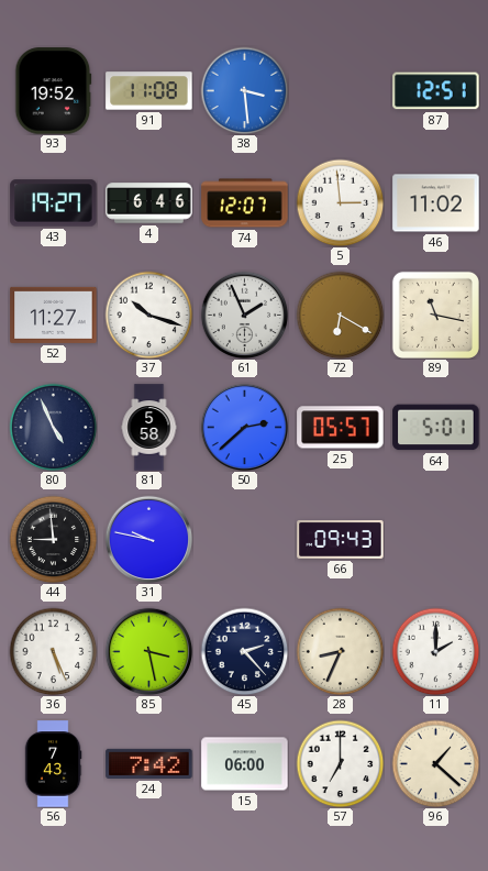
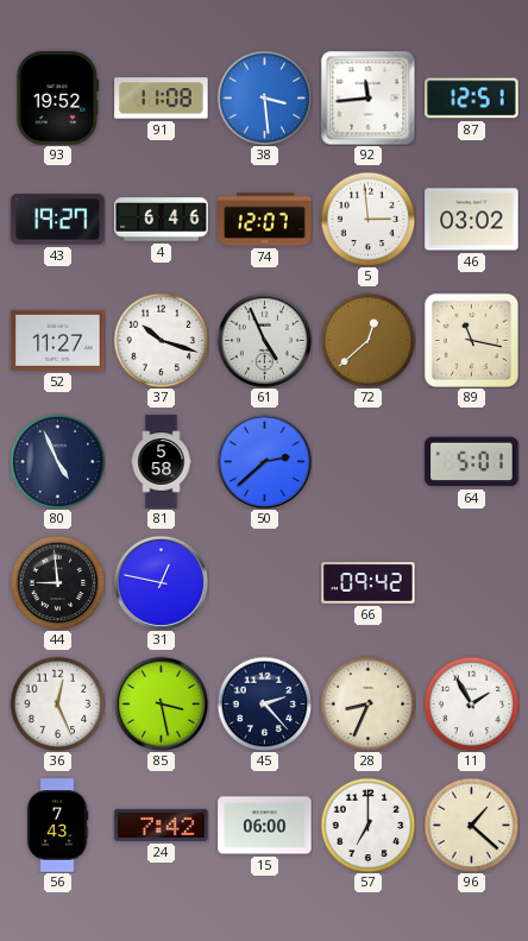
92: none -> 11:44 (367, 97)
46: 11:02 -> 03:02 (472, 220)
61: 1:56 -> 4:56 (264, 340)
72: 6:20 -> 12:38 (367, 340)
25: 05:57 -> none (341, 428)
31: 9:47 -> 12:47 (161, 582)
66: 09:43 -> 09:42 (369, 583)
36: 5:26 -> 12:26 (57, 703)
11: 2:00 -> 1:55 (471, 703)
